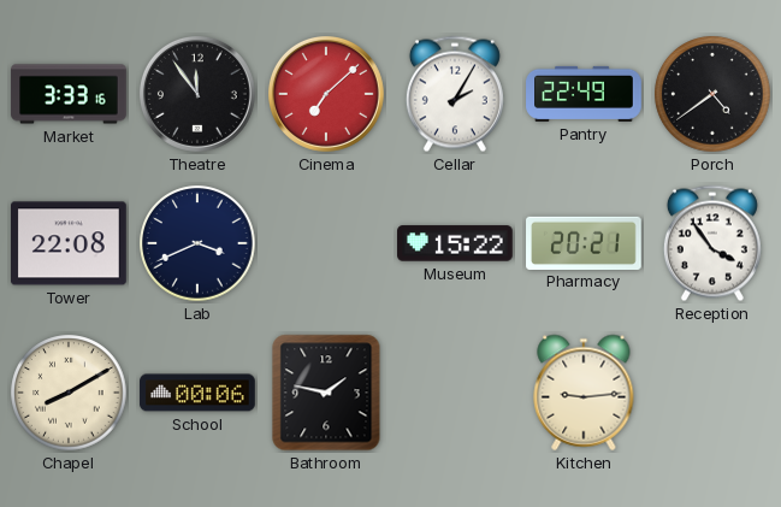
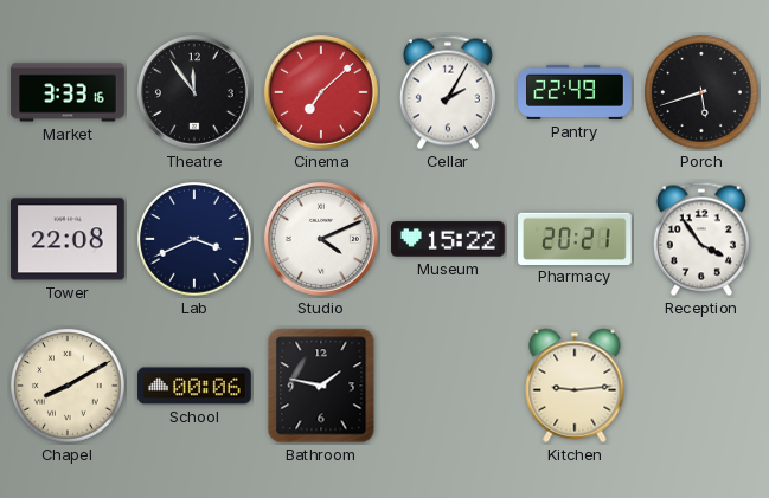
Porch: 4:39 -> 5:42 (701, 92)
Studio: none -> 4:11 (321, 239)
